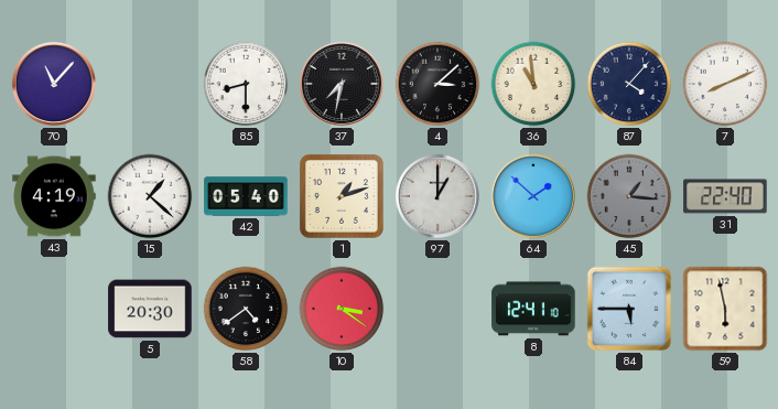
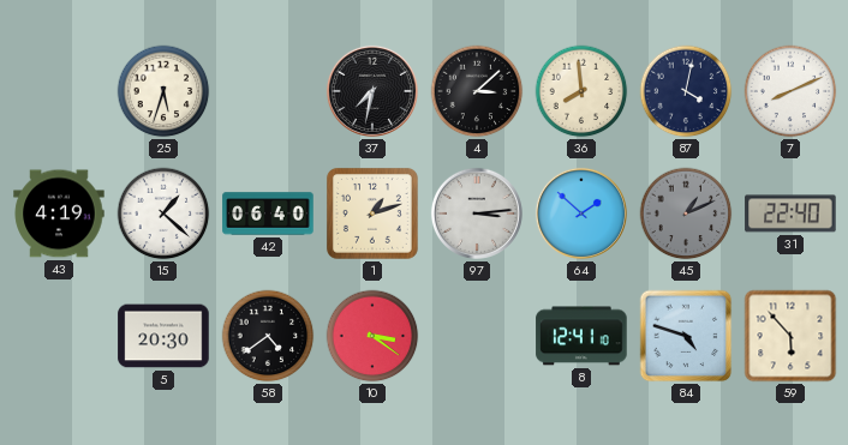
70: 11:07 -> none (54, 84)
25: none -> 5:33 (163, 91)
85: 8:30 -> none (246, 84)
36: 10:59 -> 7:59 (581, 91)
87: 4:07 -> 4:02 (686, 91)
42: 05:40 -> 06:40 (268, 214)
97: 1:00 -> 3:14 (477, 214)
45: 1:16 -> 1:11 (686, 214)
84: 5:45 -> 4:48 (686, 336)
59: 5:58 -> 5:53 (790, 336)
